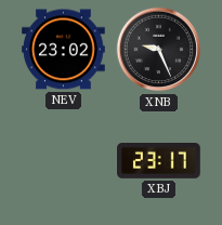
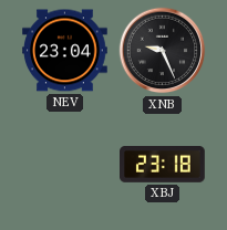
NEV: 23:02 -> 23:04 (65, 51)
XBJ: 23:17 -> 23:18 (163, 165)
